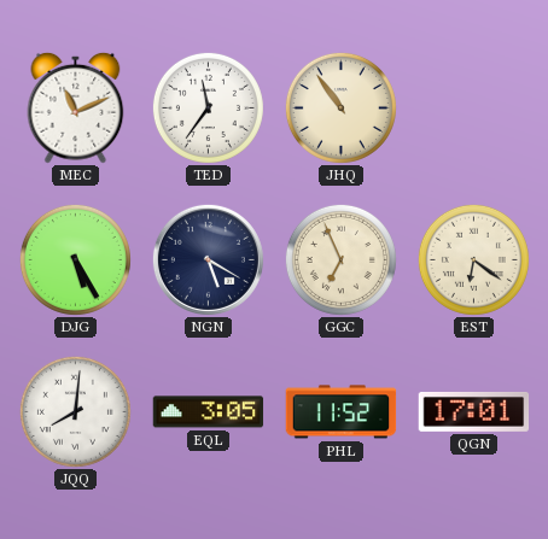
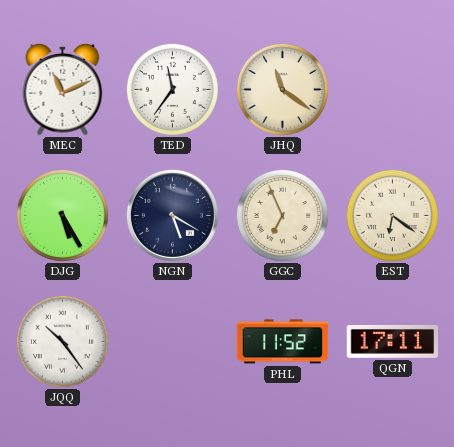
JHQ: 10:54 -> 11:21 (282, 89)
JQQ: 8:01 -> 10:24 (62, 341)
EQL: 3:05 -> none (209, 412)
QGN: 17:01 -> 17:11 (393, 342)
